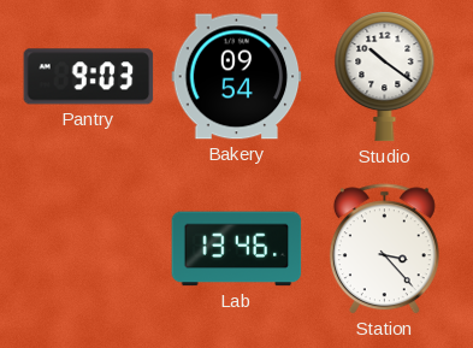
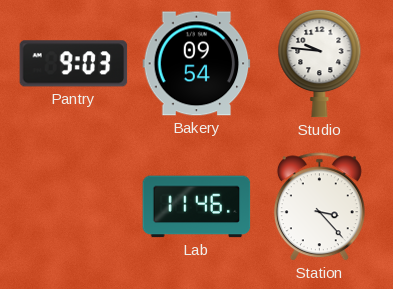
Studio: 10:21 -> 9:46 (320, 64)
Lab: 13:46 -> 11:46 (197, 207)
